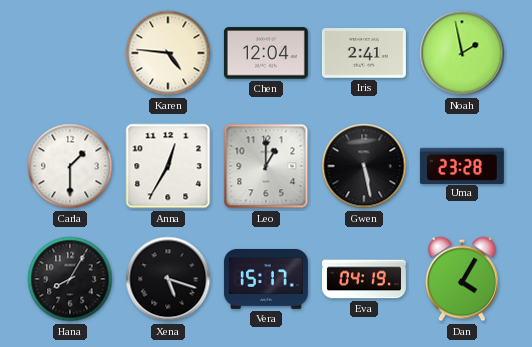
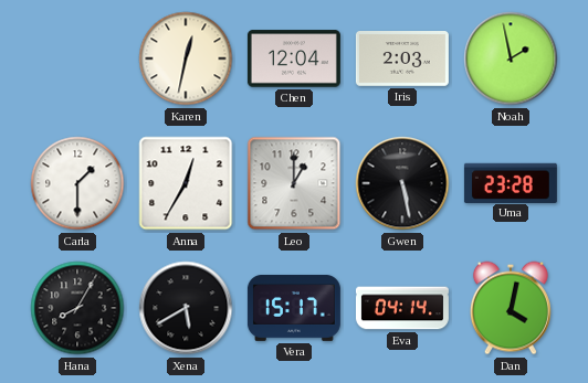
Karen: 4:46 -> 12:32 (186, 58)
Iris: 2:41 -> 2:03 (402, 60)
Xena: 5:18 -> 5:40 (186, 308)
Eva: 04:19 -> 04:14 (402, 308)
Dan: 4:05 -> 4:02 (511, 308)
